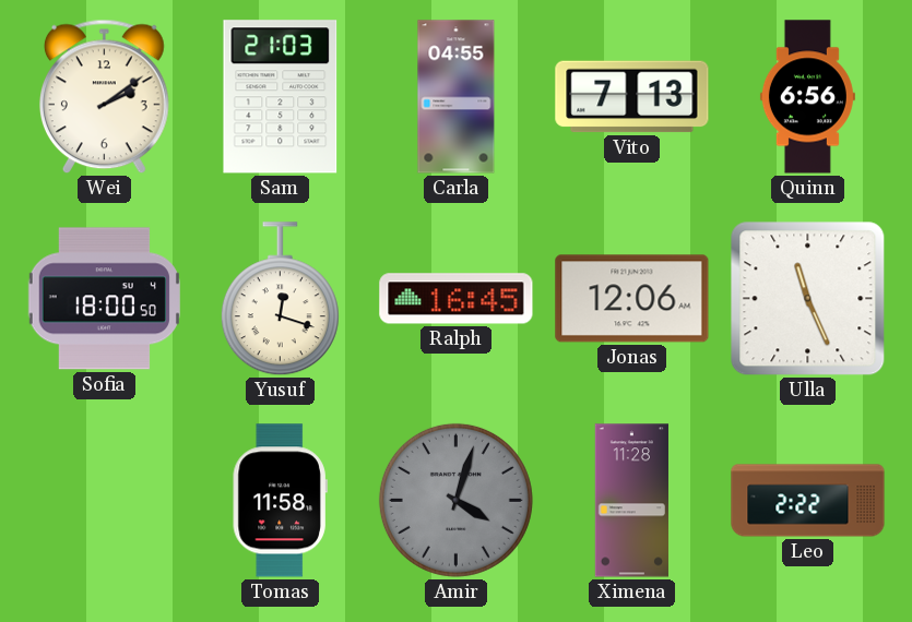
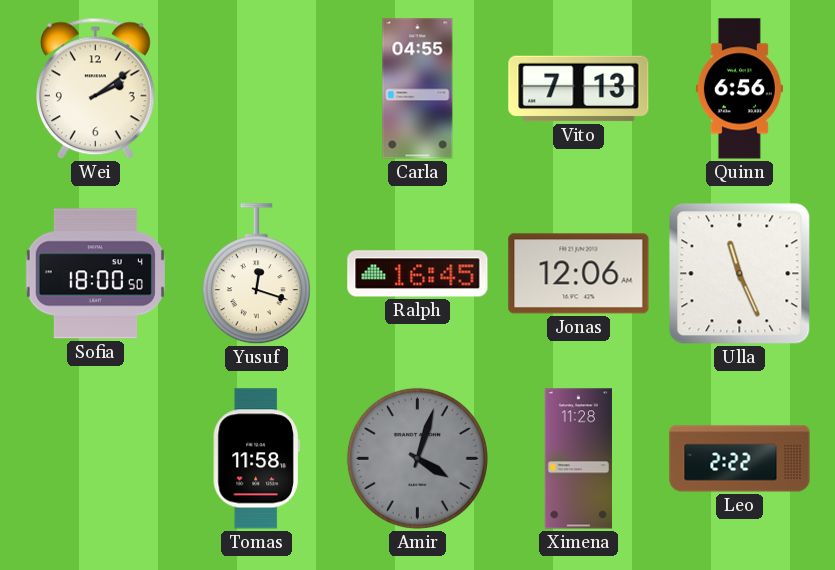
Sam: 21:03 -> none (281, 97)
